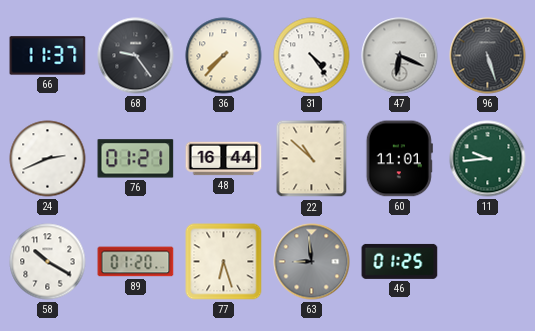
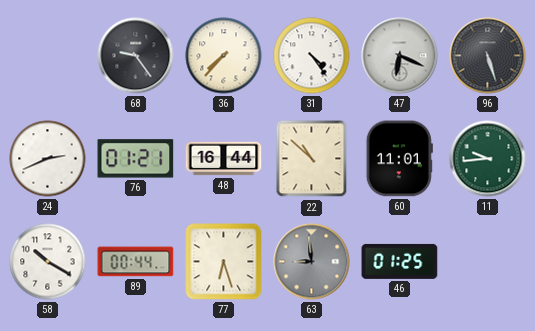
66: 11:37 -> none (48, 56)
89: 01:20 -> 00:44 (136, 262)
